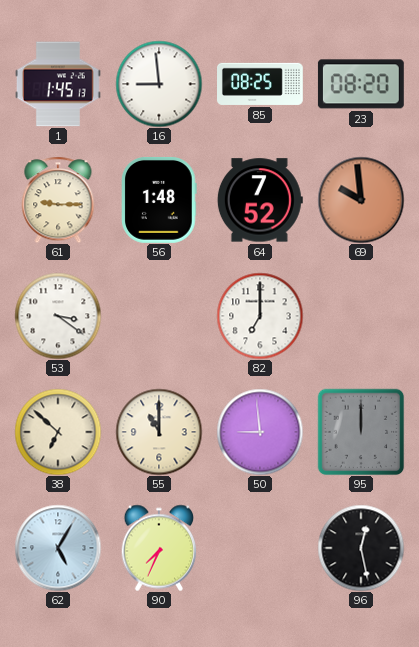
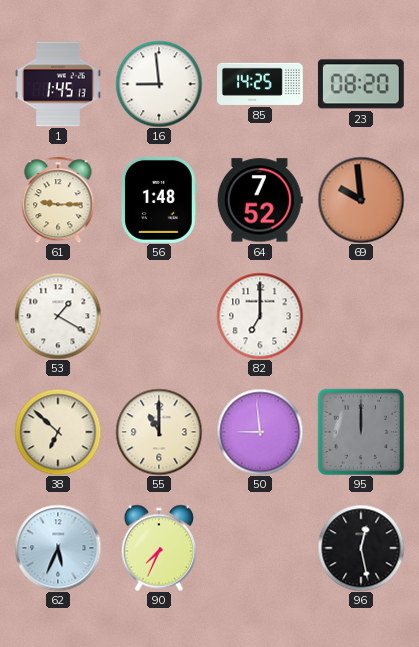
85: 08:25 -> 14:25 (261, 84)
53: 3:21 -> 1:20 (58, 316)
62: 5:05 -> 5:34 (58, 548)
